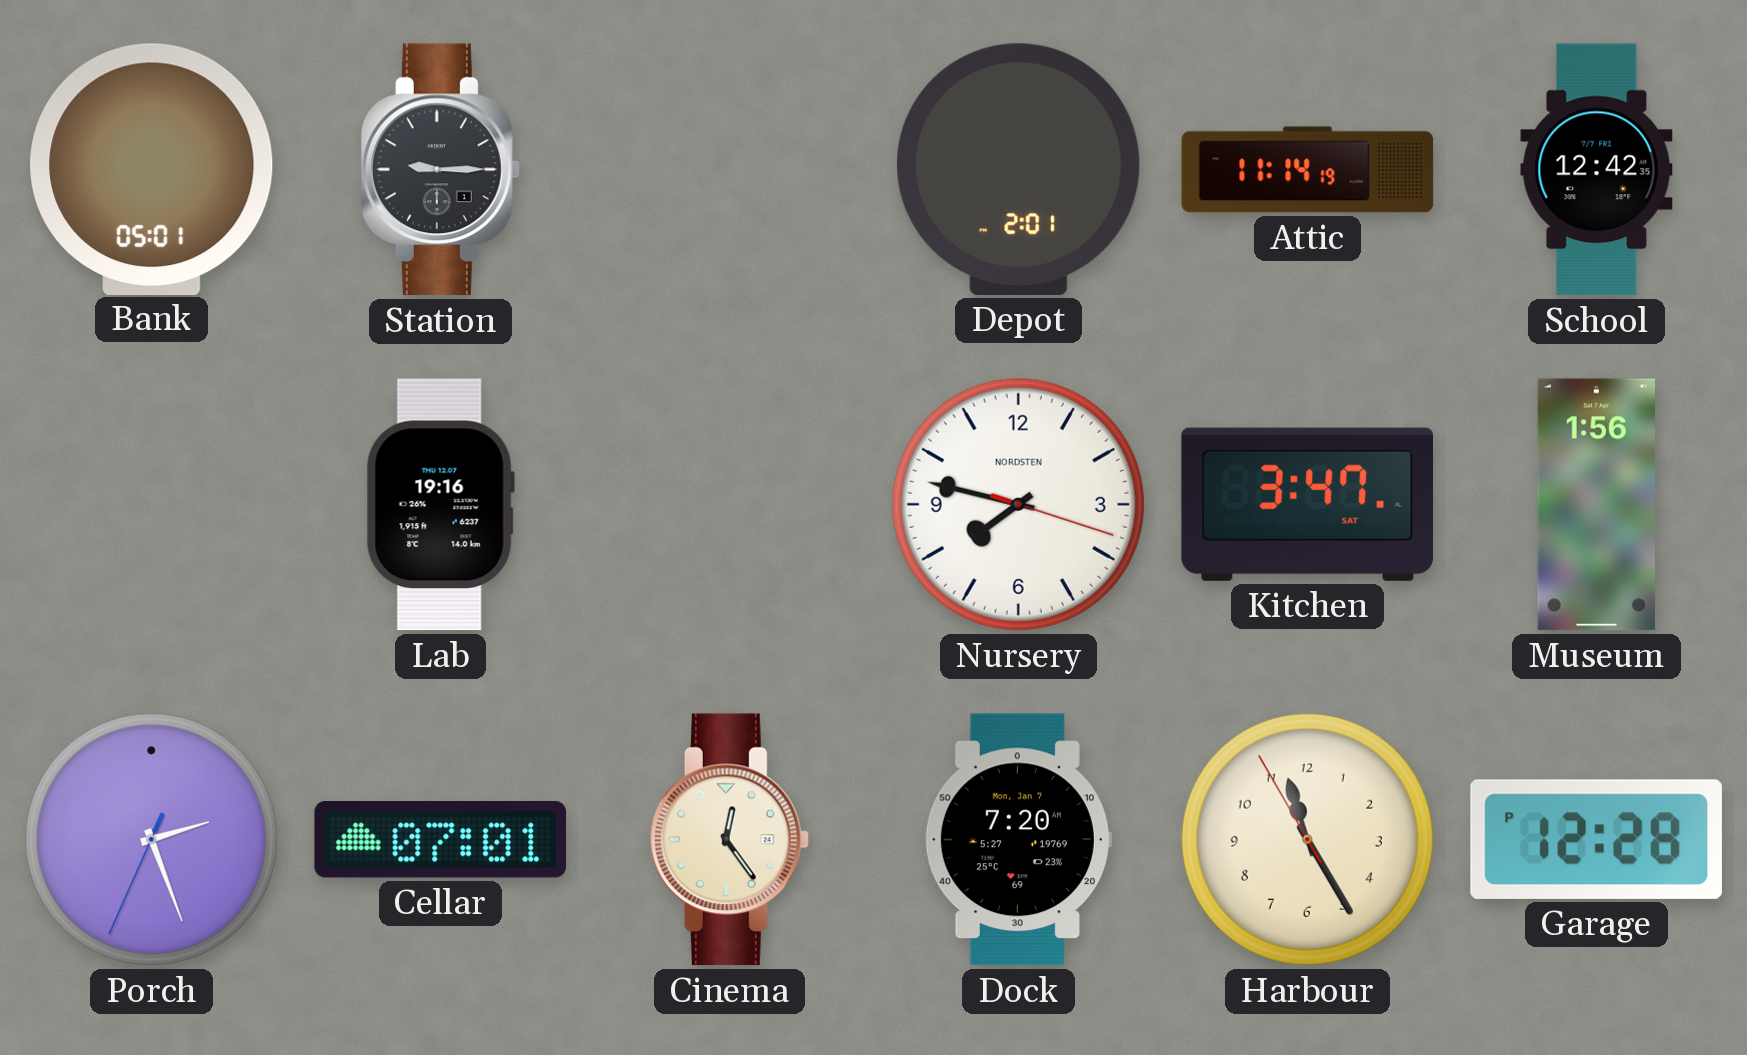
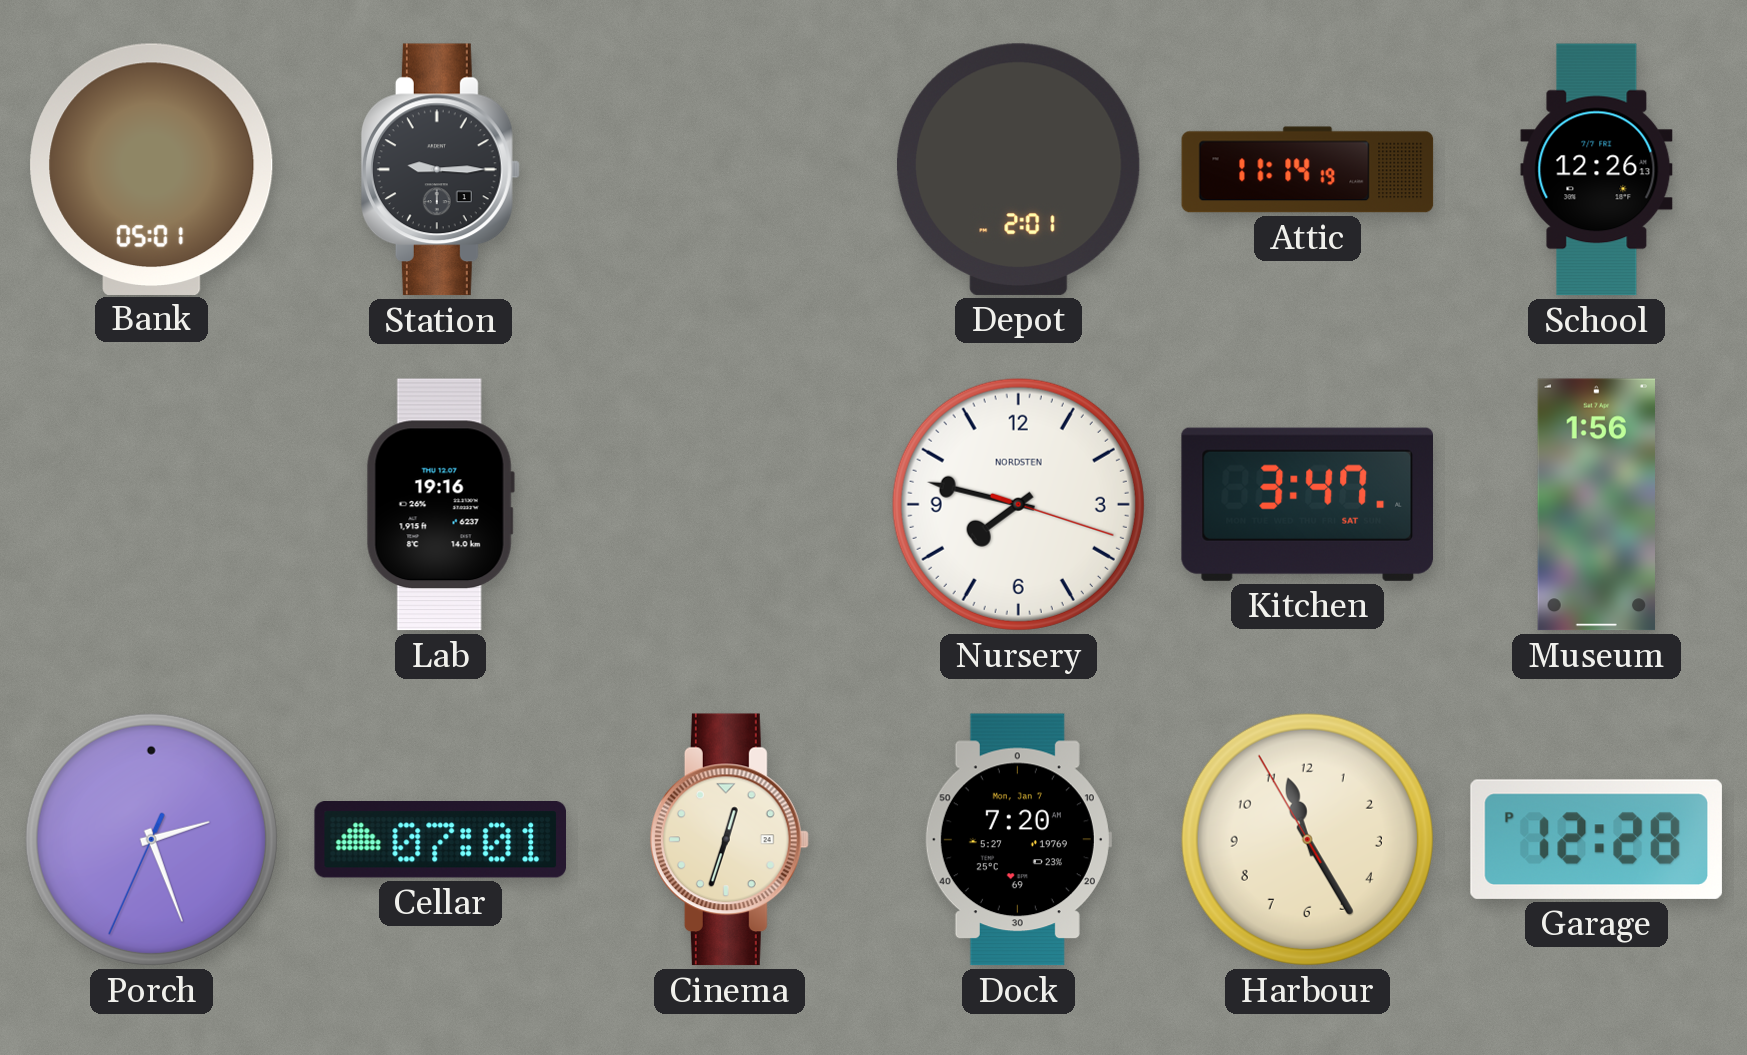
School: 12:42 -> 12:26 (1597, 170)
Cinema: 12:24 -> 12:33 (729, 840)
